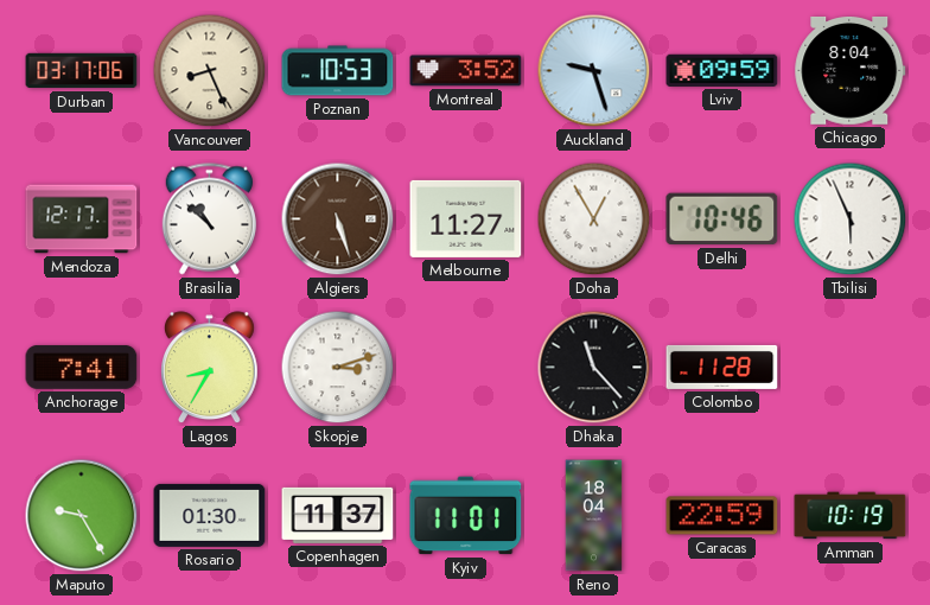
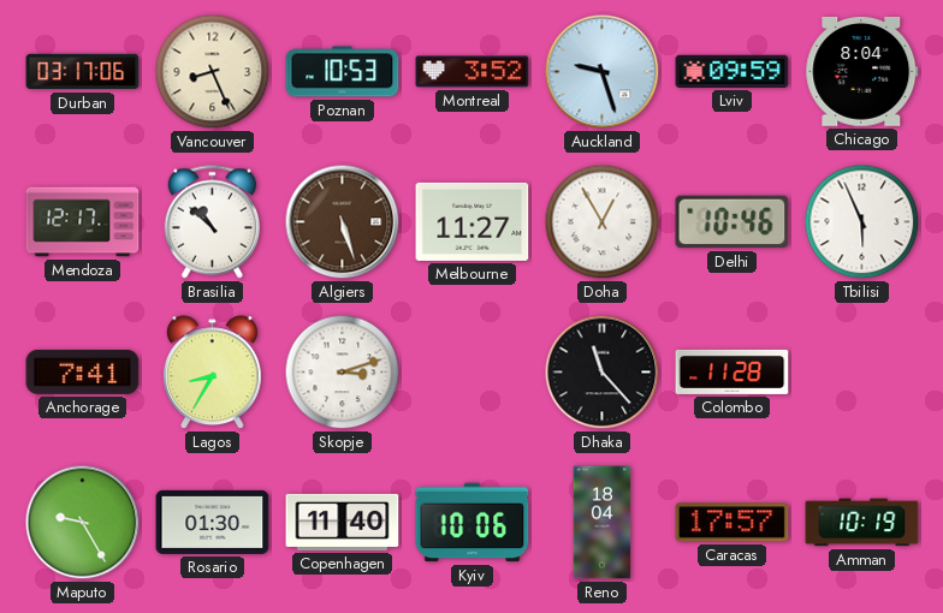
Copenhagen: 11:37 -> 11:40 (343, 522)
Kyiv: 11:01 -> 10:06 (473, 523)
Caracas: 22:59 -> 17:57 (733, 523)
